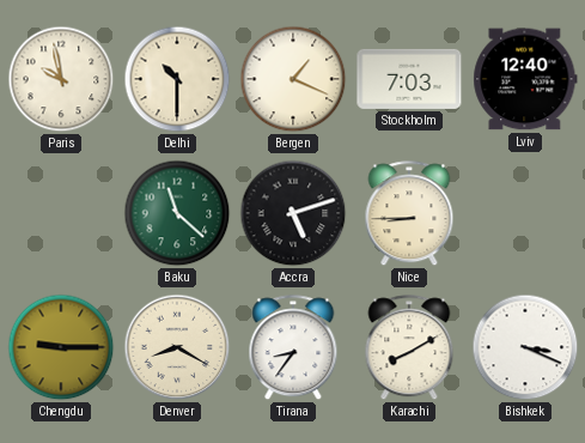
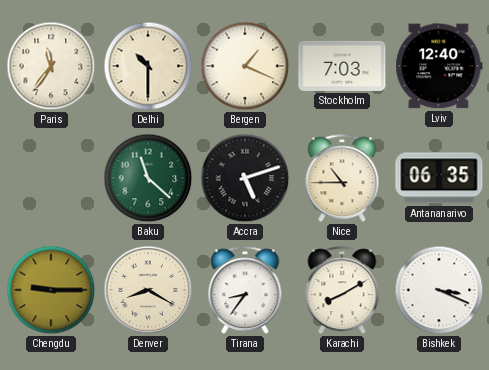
Paris: 9:58 -> 11:36 (51, 66)
Nice: 8:45 -> 10:45 (342, 179)
Antananarivo: none -> 06:35 (439, 178)
